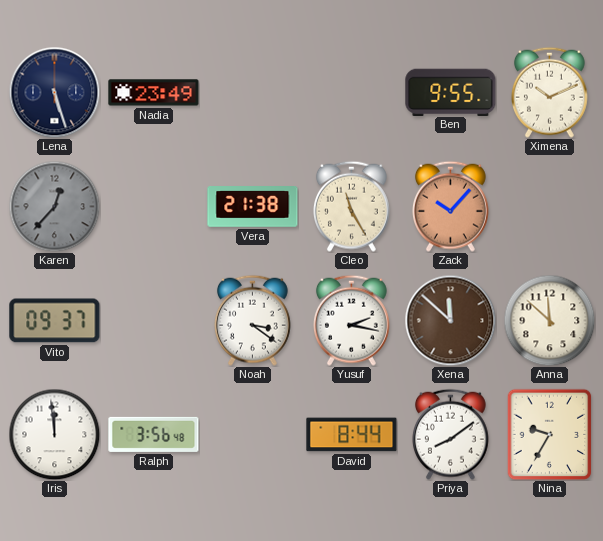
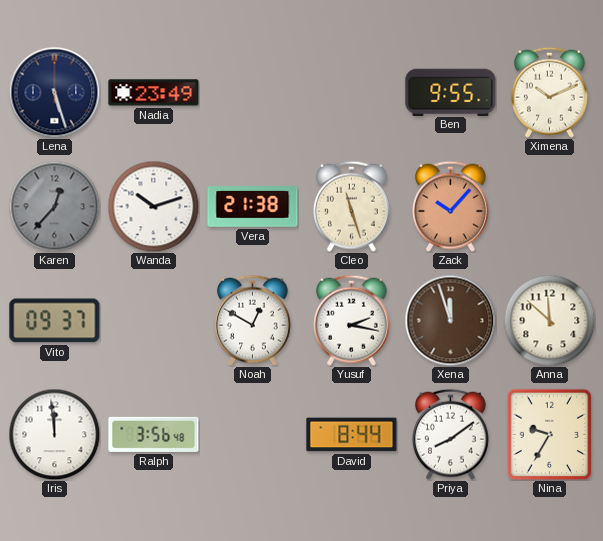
Wanda: none -> 10:12 (153, 206)
Cleo: 11:25 -> 11:27 (351, 206)
Noah: 3:21 -> 12:50 (252, 320)
Xena: 11:52 -> 11:57 (450, 320)
